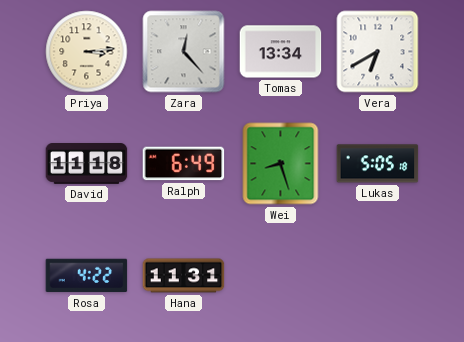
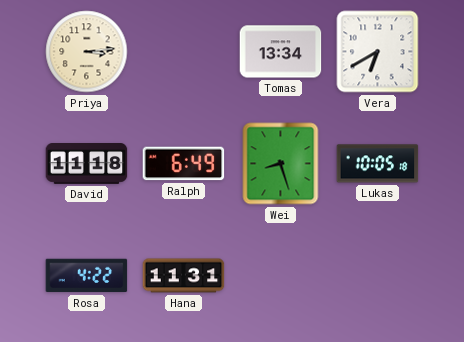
Zara: 12:23 -> none (184, 52)
Lukas: 5:05 -> 10:05 (378, 164)
